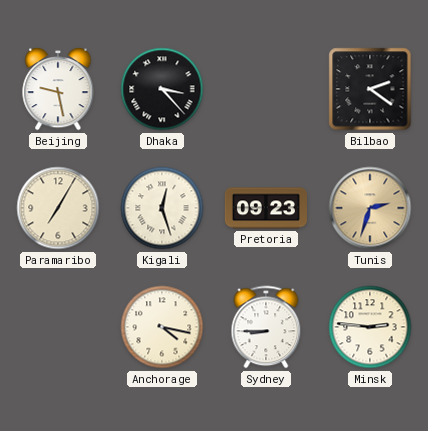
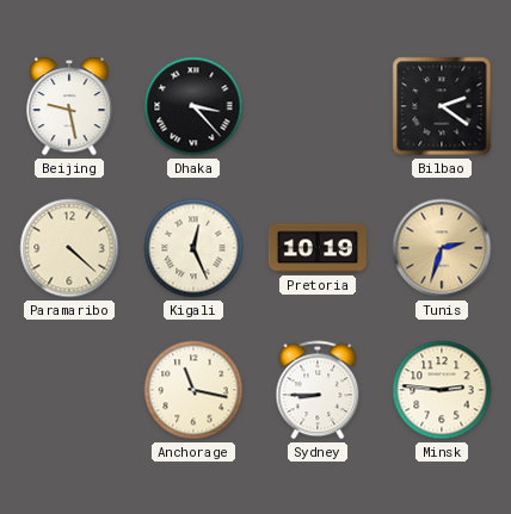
Paramaribo: 7:05 -> 4:22 (69, 248)
Kigali: 12:27 -> 12:26 (193, 248)
Pretoria: 09:23 -> 10:19 (318, 248)
Anchorage: 4:17 -> 11:17 (193, 390)
